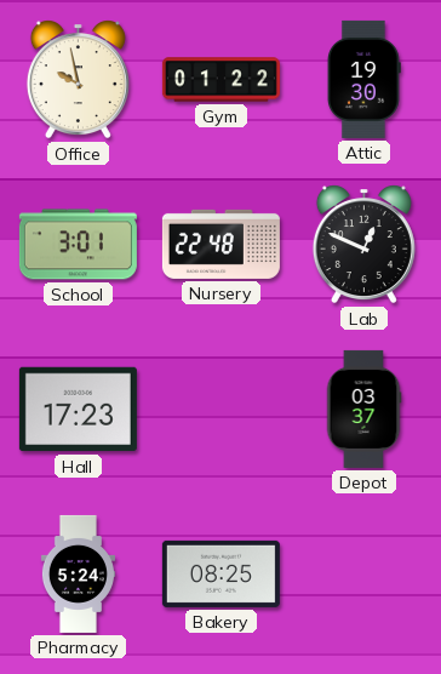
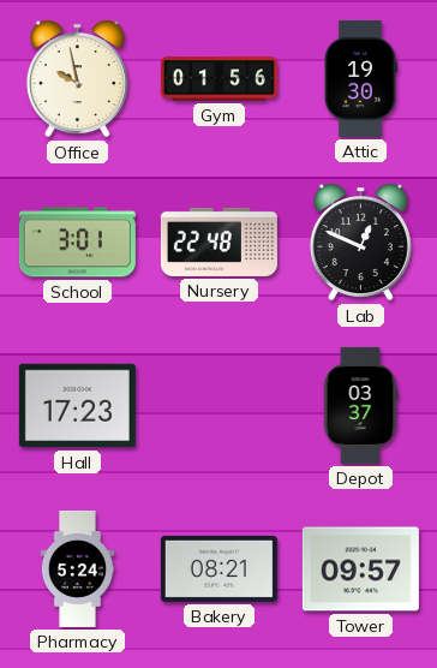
Gym: 01:22 -> 01:56 (218, 79)
Bakery: 08:25 -> 08:21 (218, 568)
Tower: none -> 09:57 (360, 569)
